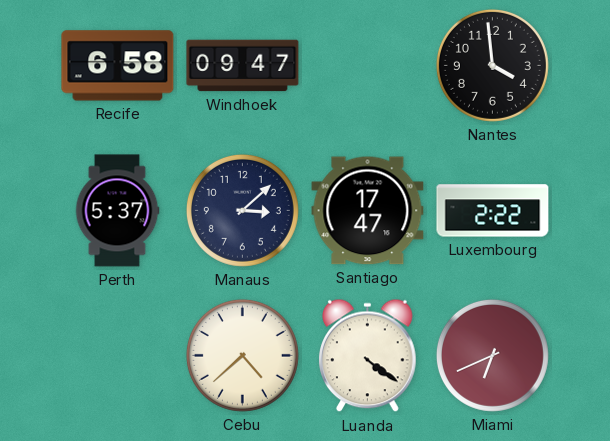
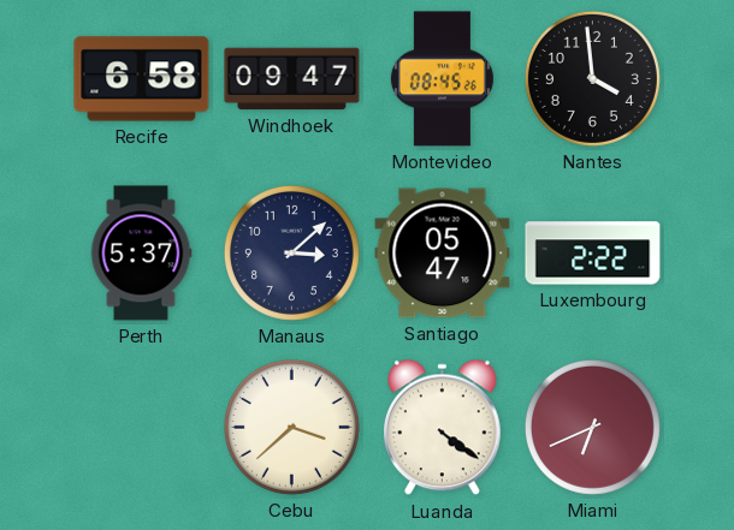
Montevideo: none -> 08:45 (442, 79)
Santiago: 17:47 -> 05:47 (443, 254)
Cebu: 4:38 -> 3:38 (291, 427)
